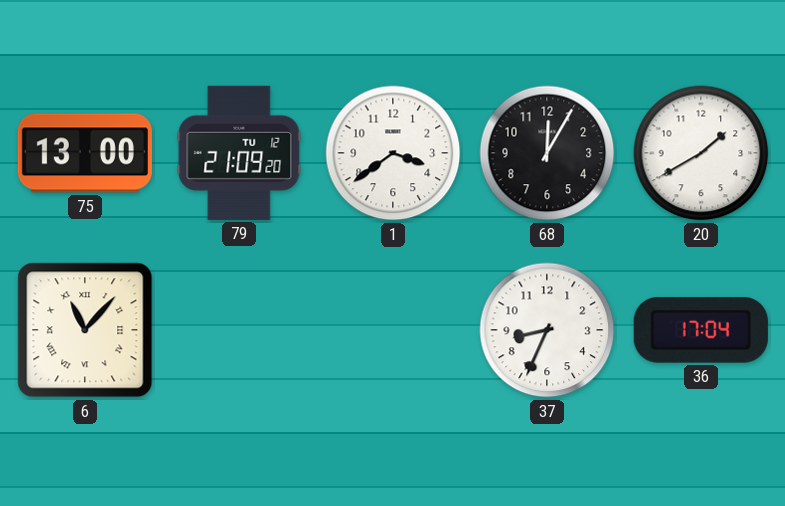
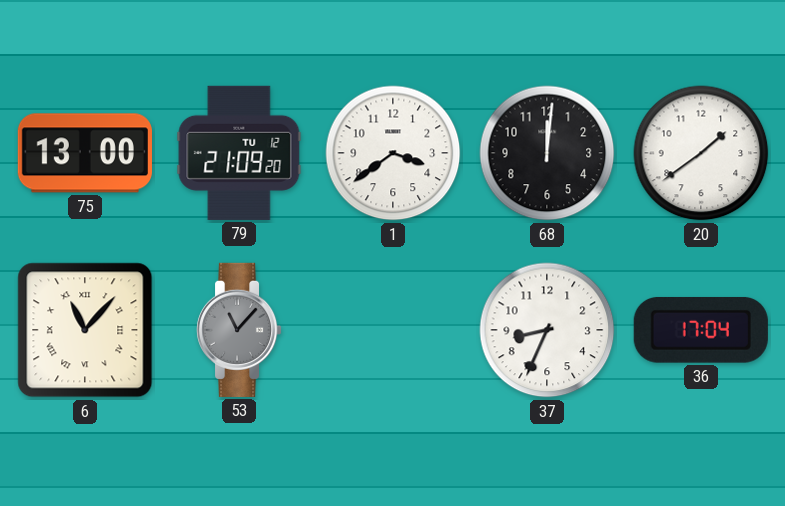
68: 12:05 -> 12:01 (547, 153)
20: 1:40 -> 1:39 (701, 153)
53: none -> 11:07 (239, 330)
